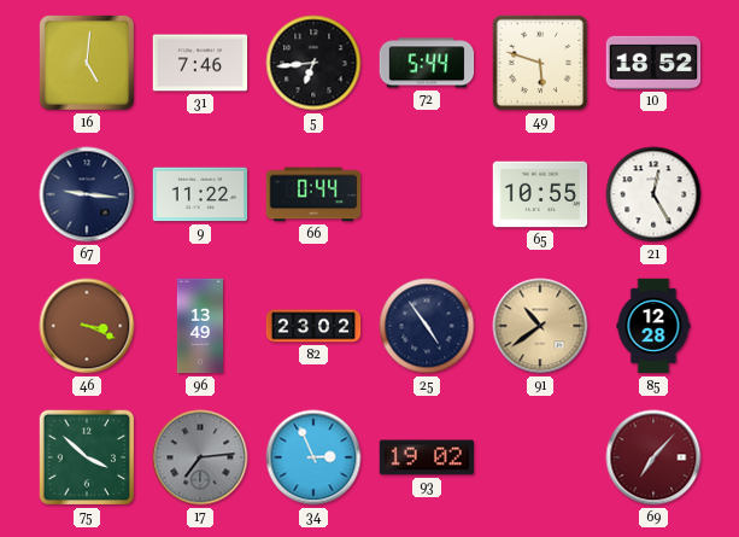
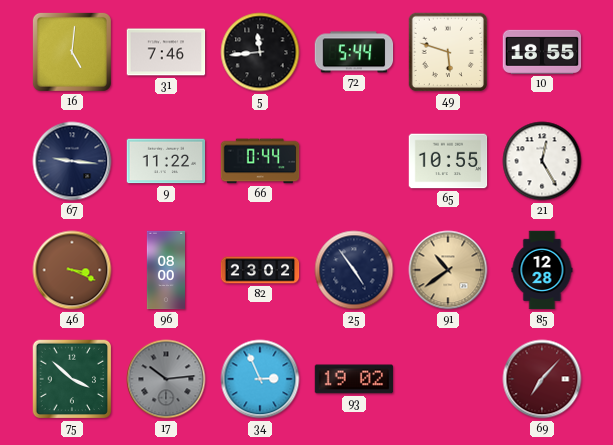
5: 6:44 -> 11:44 (260, 52)
10: 18:52 -> 18:55 (542, 52)
96: 13:49 -> 08:00 (165, 270)
17: 7:14 -> 10:14 (166, 379)
